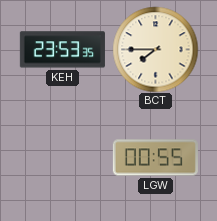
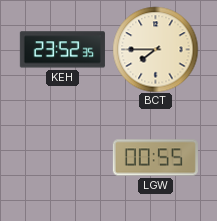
KEH: 23:53 -> 23:52 (62, 50)
